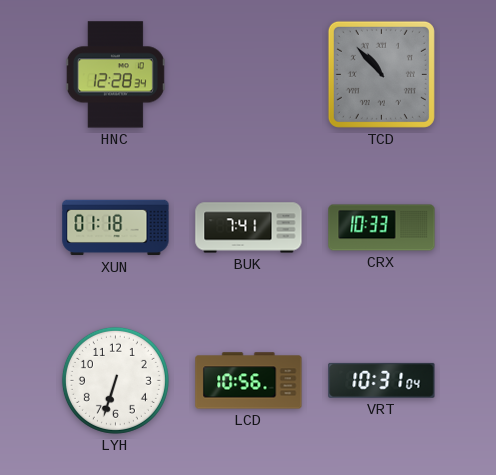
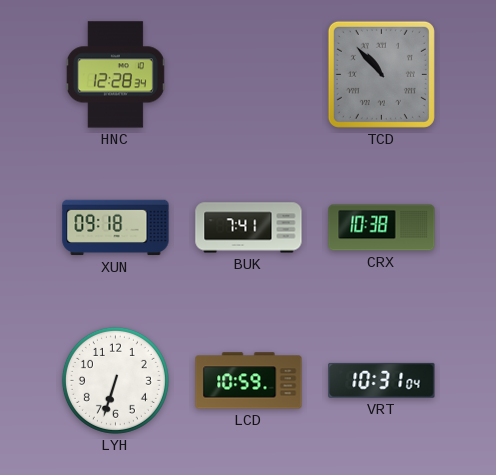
XUN: 01:18 -> 09:18 (116, 228)
CRX: 10:33 -> 10:38 (382, 228)
LCD: 10:56 -> 10:59 (249, 381)
